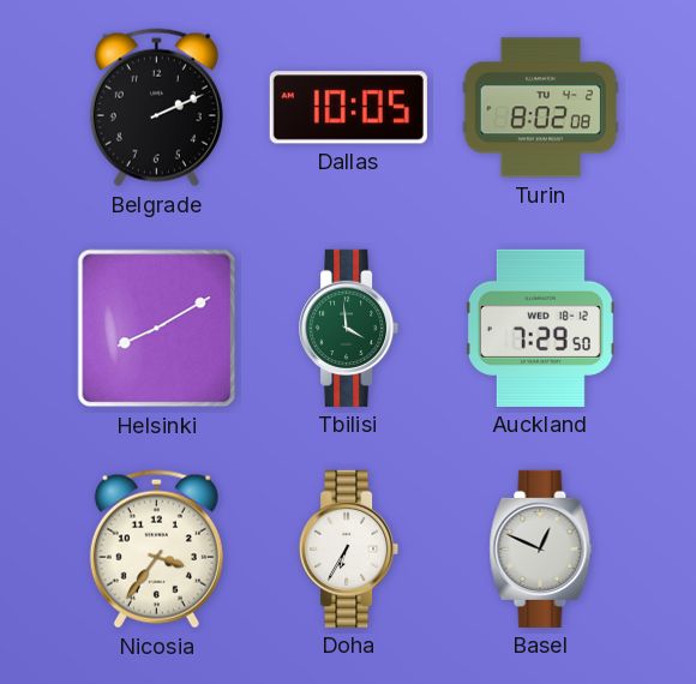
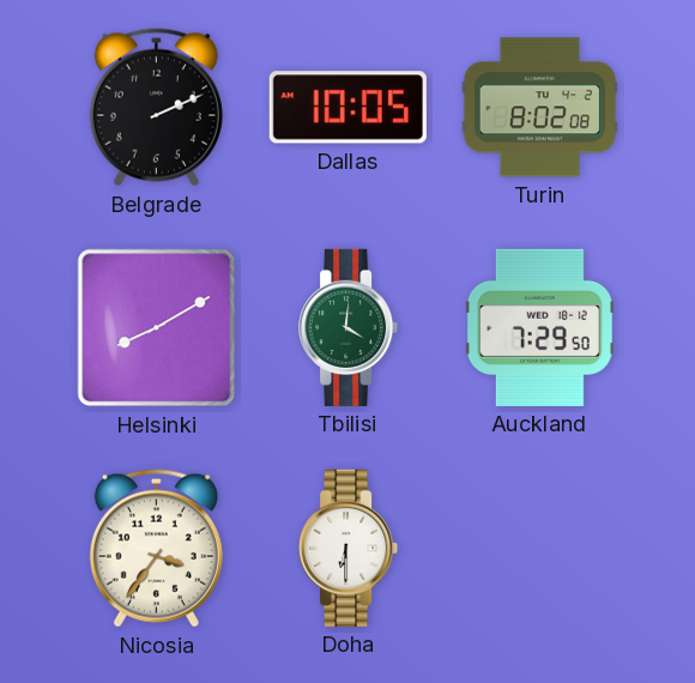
Tbilisi: 3:59 -> 4:01 (349, 327)
Doha: 6:35 -> 6:30 (349, 548)
Basel: 12:49 -> none (541, 548)
